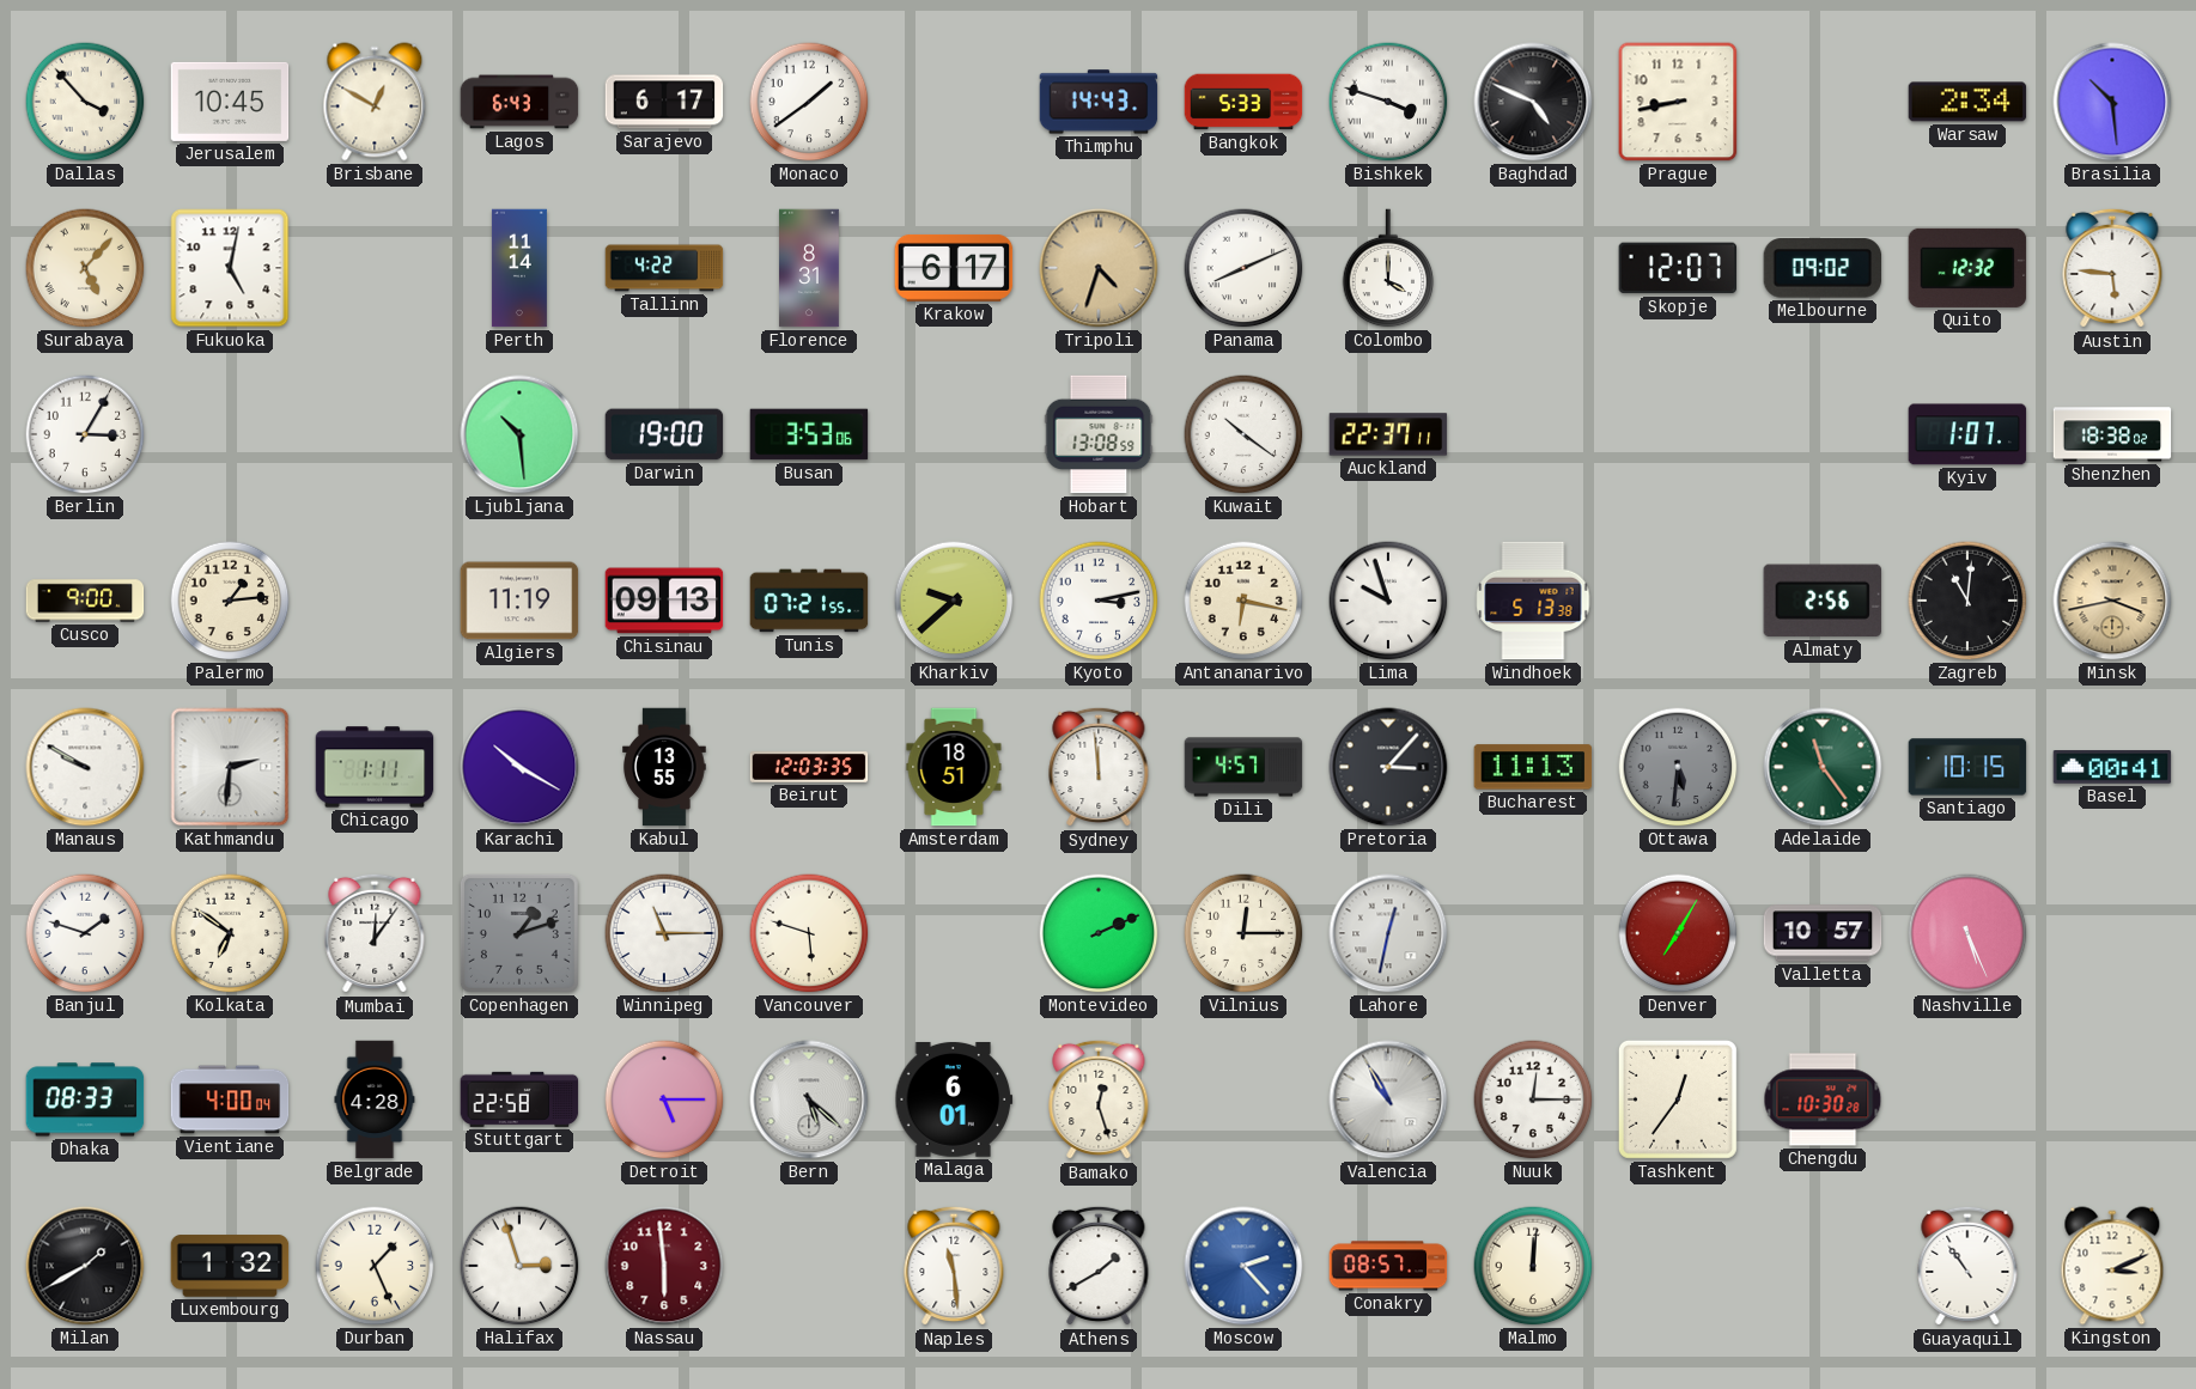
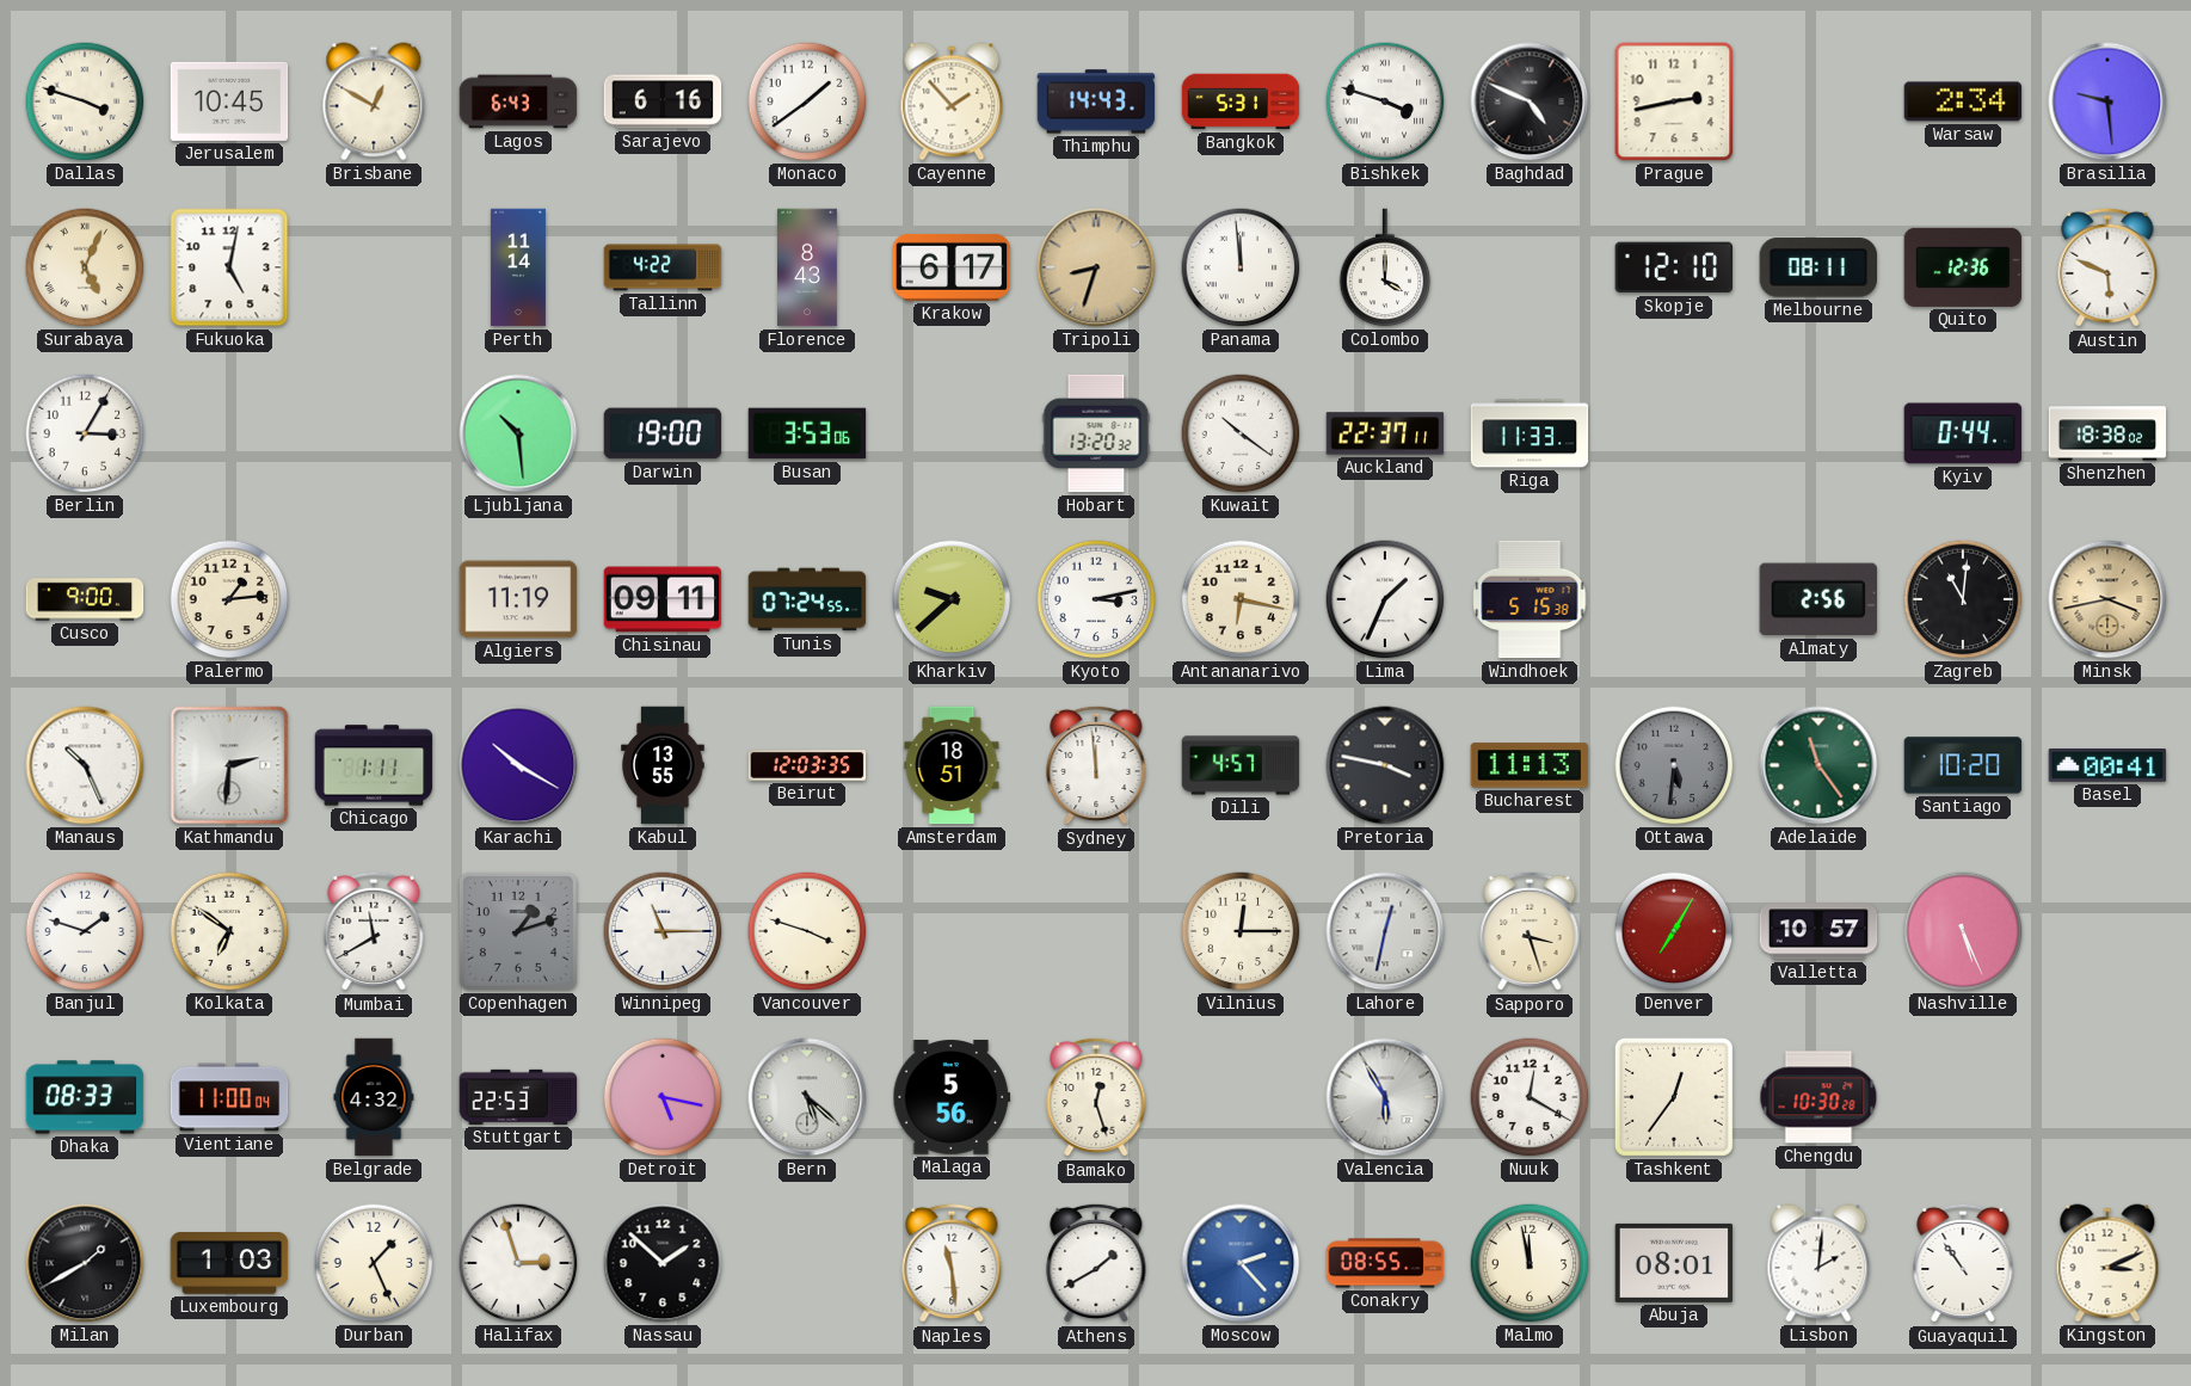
Dallas: 3:53 -> 3:48 (85, 101)
Sarajevo: 6:17 -> 6:16 (663, 101)
Cayenne: none -> 1:53 (952, 101)
Bangkok: 5:33 -> 5:31 (1241, 101)
Prague: 8:43 -> 2:43 (1674, 101)
Brasilia: 10:29 -> 9:29 (2107, 101)
Surabaya: 5:07 -> 5:04 (85, 267)
Florence: 8:31 -> 8:43 (808, 267)
Tripoli: 4:33 -> 8:33 (1096, 267)
Panama: 8:11 -> 11:59 (1241, 267)
Skopje: 12:07 -> 12:10 (1674, 267)
Melbourne: 09:02 -> 08:11 (1818, 267)
Quito: 12:32 -> 12:36 (1963, 267)
Austin: 5:46 -> 5:49 (2107, 267)
Hobart: 13:08 -> 13:20 (1096, 433)
Riga: none -> 11:33 (1530, 433)
Kyiv: 1:07 -> 0:44 (1963, 433)
Chisinau: 09:13 -> 09:11 (663, 599)
Tunis: 07:21 -> 07:24 (807, 599)
Lima: 9:57 -> 1:34 (1385, 599)
Windhoek: 5:13 -> 5:15 (1530, 599)
Manaus: 9:50 -> 10:26 (85, 765)
Pretoria: 3:07 -> 3:47 (1385, 765)
Santiago: 10:15 -> 10:20 (1963, 765)
Mumbai: 12:06 -> 11:40 (374, 931)
Vancouver: 5:48 -> 3:48 (807, 931)
Montevideo: 2:11 -> none (1099, 933)
Sapporo: none -> 3:27 (1530, 931)
Vientiane: 4:00 -> 11:00 (229, 1097)
Belgrade: 4:28 -> 4:32 (374, 1097)
Stuttgart: 22:58 -> 22:53 (518, 1097)
Detroit: 5:15 -> 5:17 (663, 1097)
Malaga: 6:01 -> 5:56 (952, 1097)
Valencia: 10:55 -> 5:55 (1385, 1097)
Nuuk: 12:15 -> 12:20 (1530, 1097)
Luxembourg: 1:32 -> 1:03 (229, 1263)
Nassau: 5:59 -> 1:52 (663, 1263)
Nassau dial: burgundy -> black (663, 1263)
Conakry: 08:57 -> 08:55 (1385, 1263)
Malmo: 12:01 -> 11:58 (1530, 1263)
Abuja: none -> 08:01 (1674, 1263)
Lisbon: none -> 2:01 (1818, 1263)
